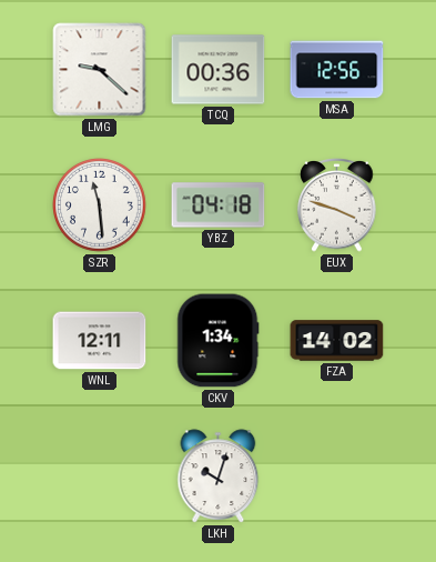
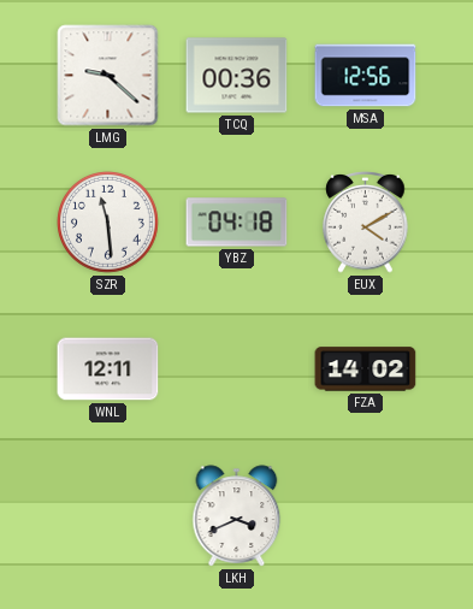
EUX: 3:48 -> 4:10 (366, 223)
CKV: 1:34 -> none (219, 341)
LKH: 10:03 -> 3:41 (237, 516)
